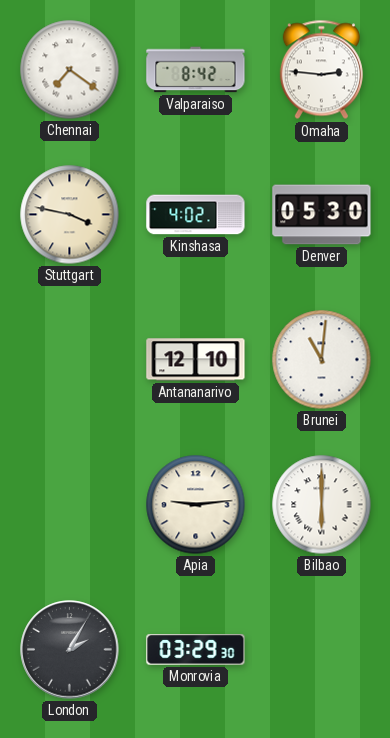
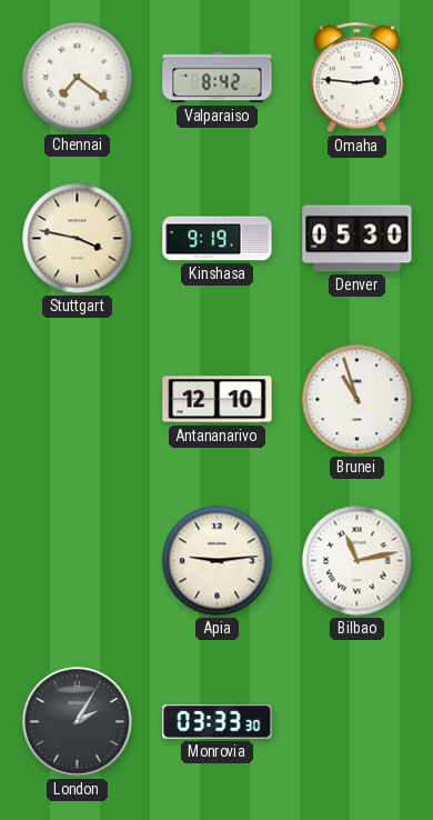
Kinshasa: 4:02 -> 9:19 (218, 239)
Brunei: 11:01 -> 10:57 (358, 400)
Bilbao: 6:00 -> 11:13 (358, 561)
Monrovia: 03:29 -> 03:33 (218, 722)
